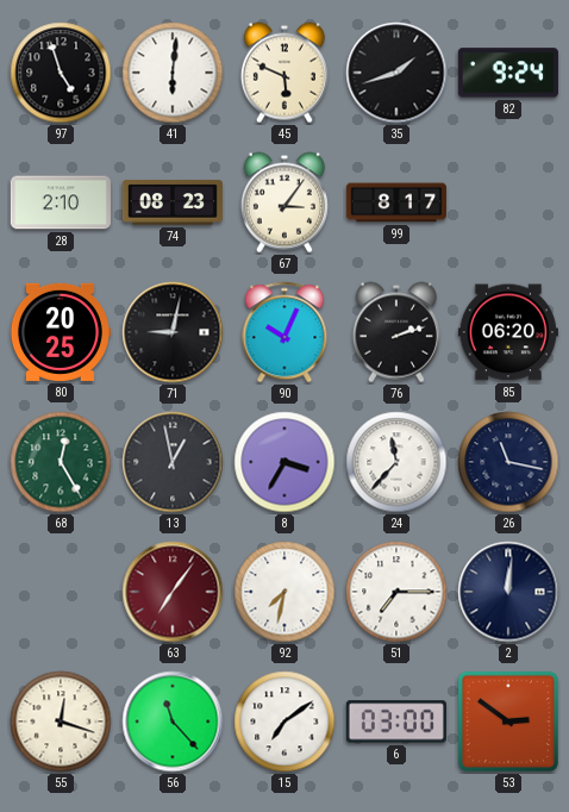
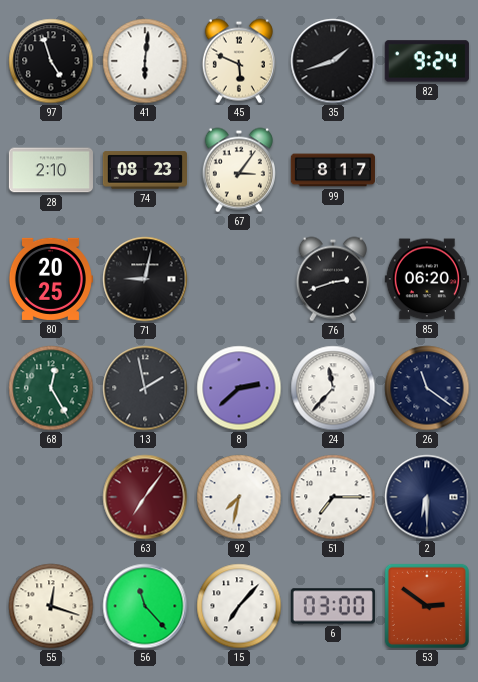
90: 10:04 -> none (284, 332)
76: 2:12 -> 2:42 (333, 279)
13: 12:58 -> 1:58 (145, 388)
8: 3:35 -> 2:38 (239, 388)
26: 11:17 -> 11:21 (427, 388)
2: 12:01 -> 6:30 (427, 497)
15: 7:09 -> 7:07 (239, 606)
